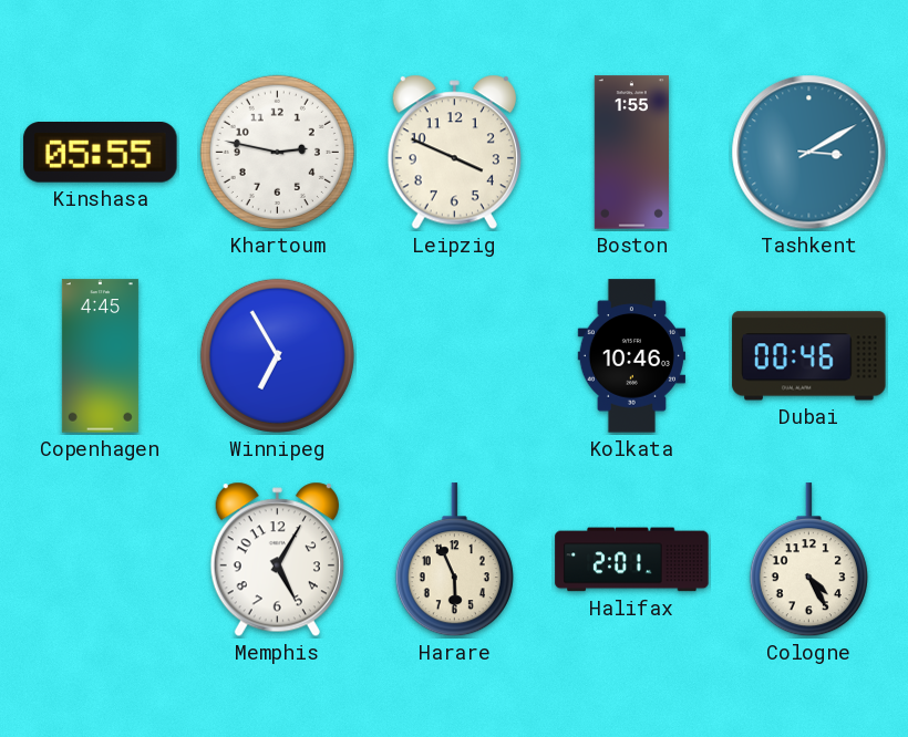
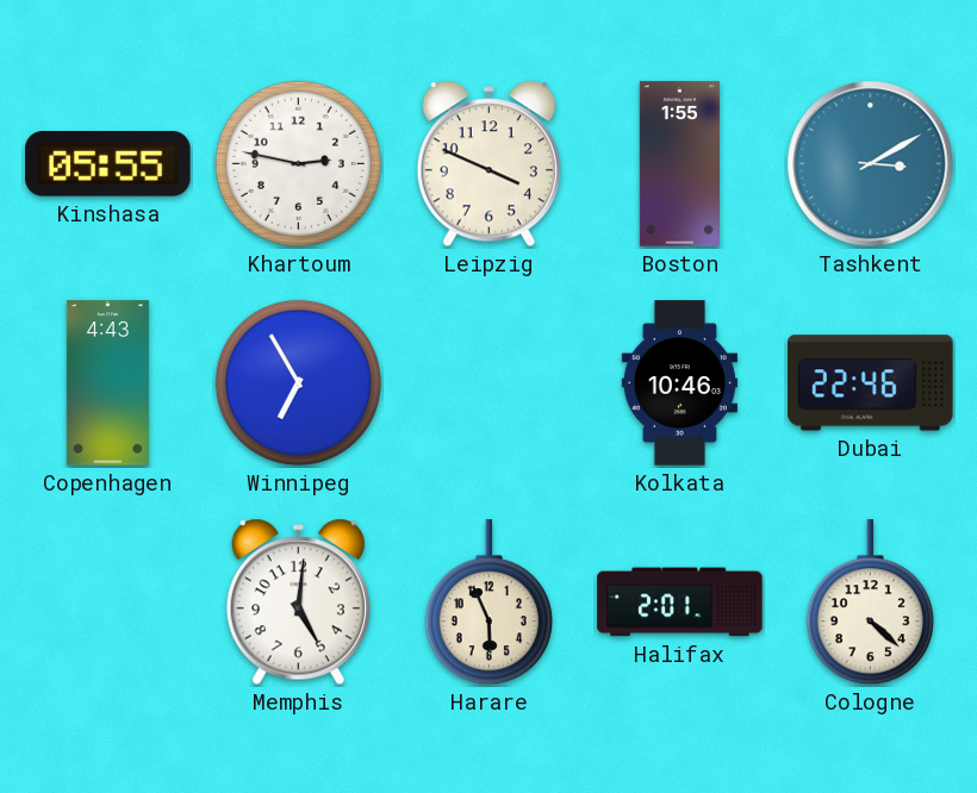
Copenhagen: 4:45 -> 4:43 (107, 383)
Dubai: 00:46 -> 22:46 (871, 383)
Memphis: 5:05 -> 5:01 (298, 602)
Cologne: 4:25 -> 4:22 (870, 602)
